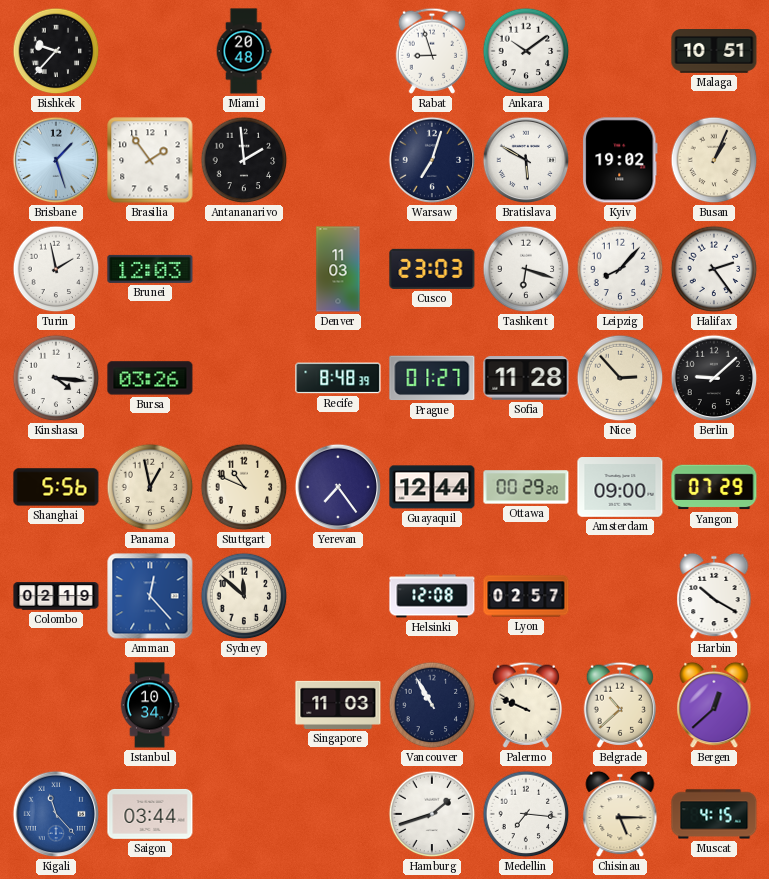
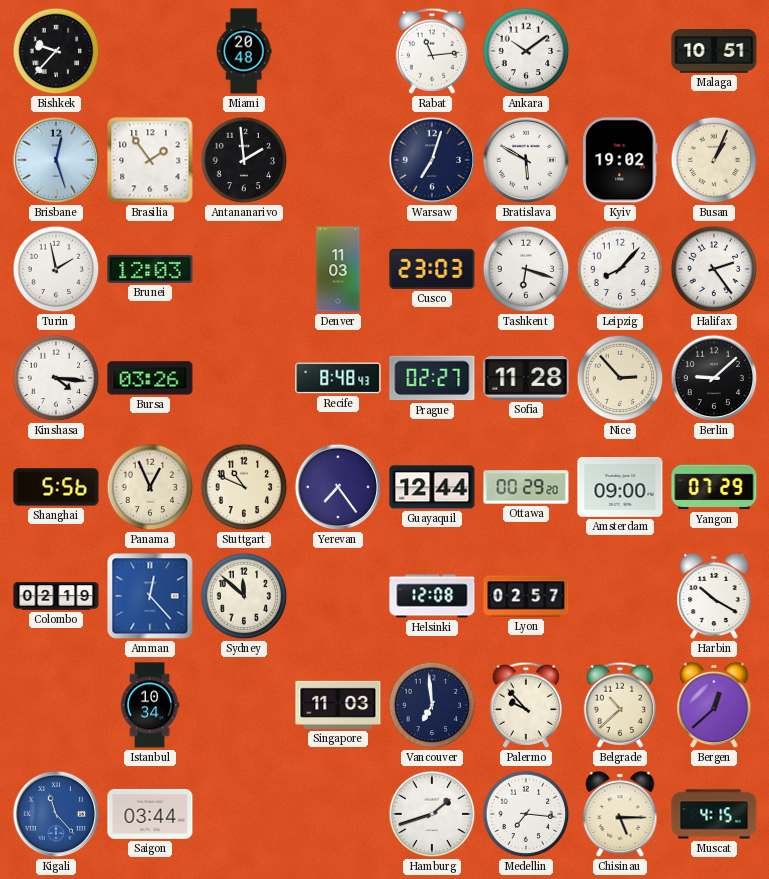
Rabat: 8:57 -> 11:14 (431, 51)
Brisbane: 1:27 -> 12:27 (56, 160)
Recife: 8:48:39 -> 8:48:43 (338, 378)
Prague: 01:27 -> 02:27 (432, 378)
Panama: 12:58 -> 12:56 (150, 487)
Vancouver: 10:55 -> 6:59 (432, 705)
Palermo: 9:49 -> 9:53 (525, 705)
